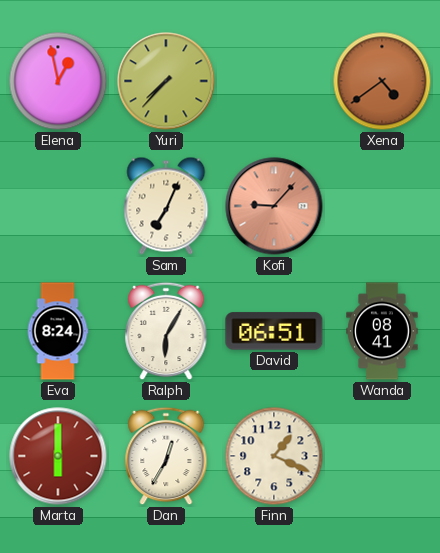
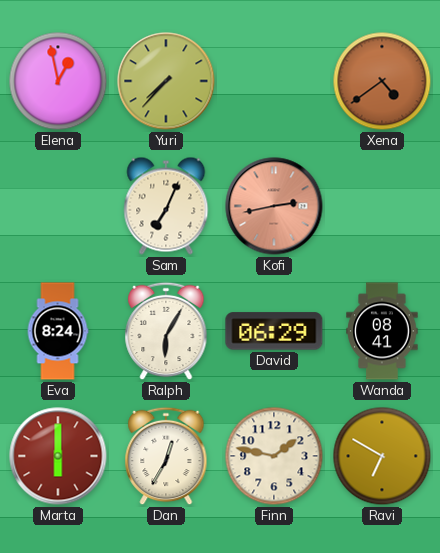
Kofi: 9:07 -> 2:43 (274, 206)
David: 06:51 -> 06:29 (274, 331)
Finn: 1:19 -> 1:47 (274, 456)
Ravi: none -> 6:50 (382, 456)
